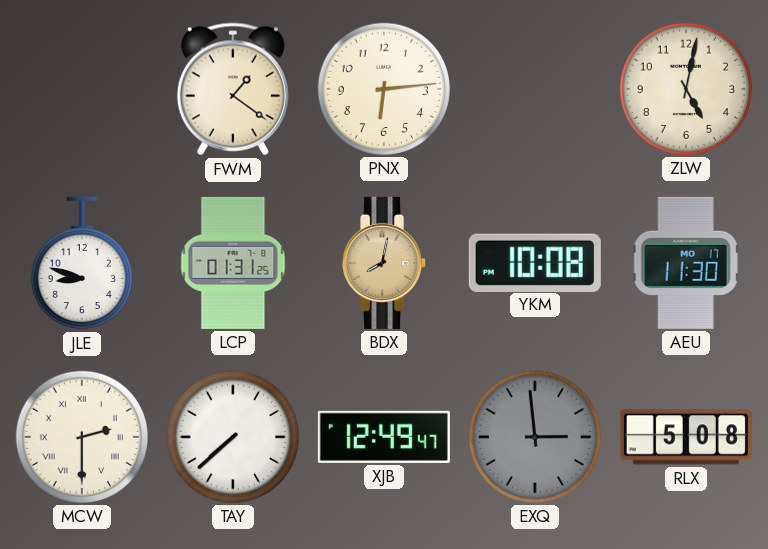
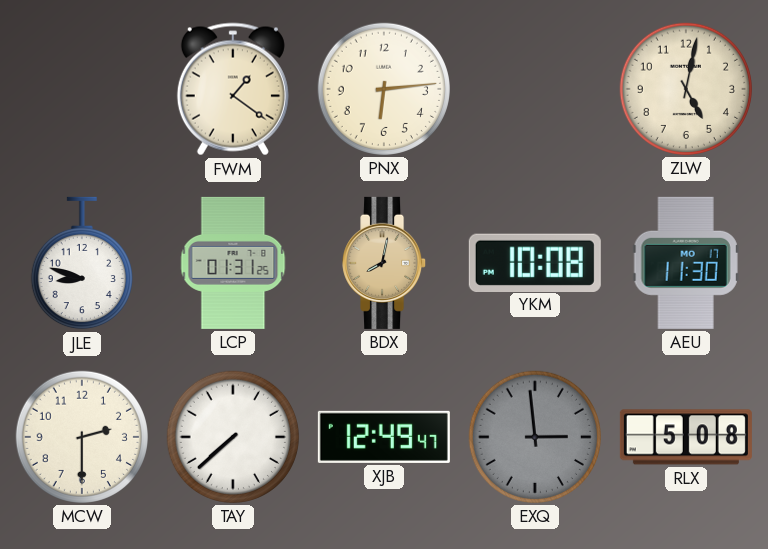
MCW numerals: Roman -> Arabic (82, 437)
